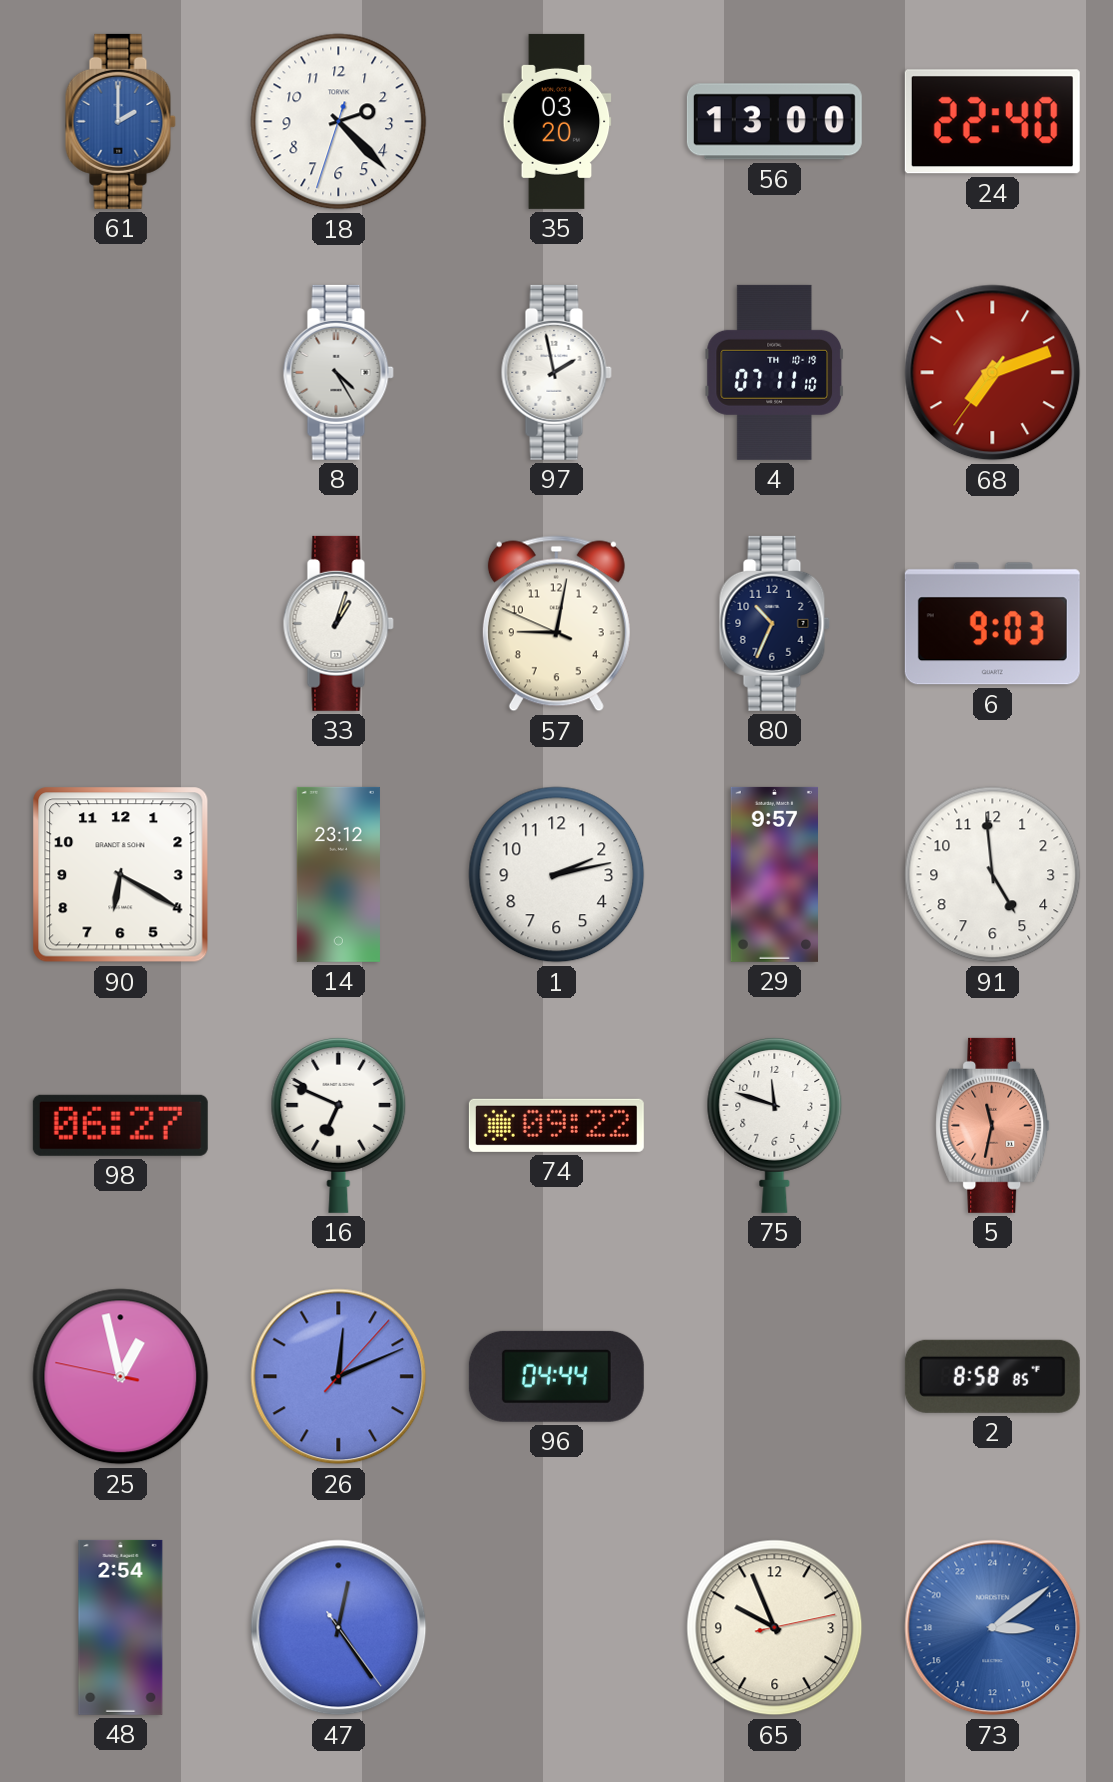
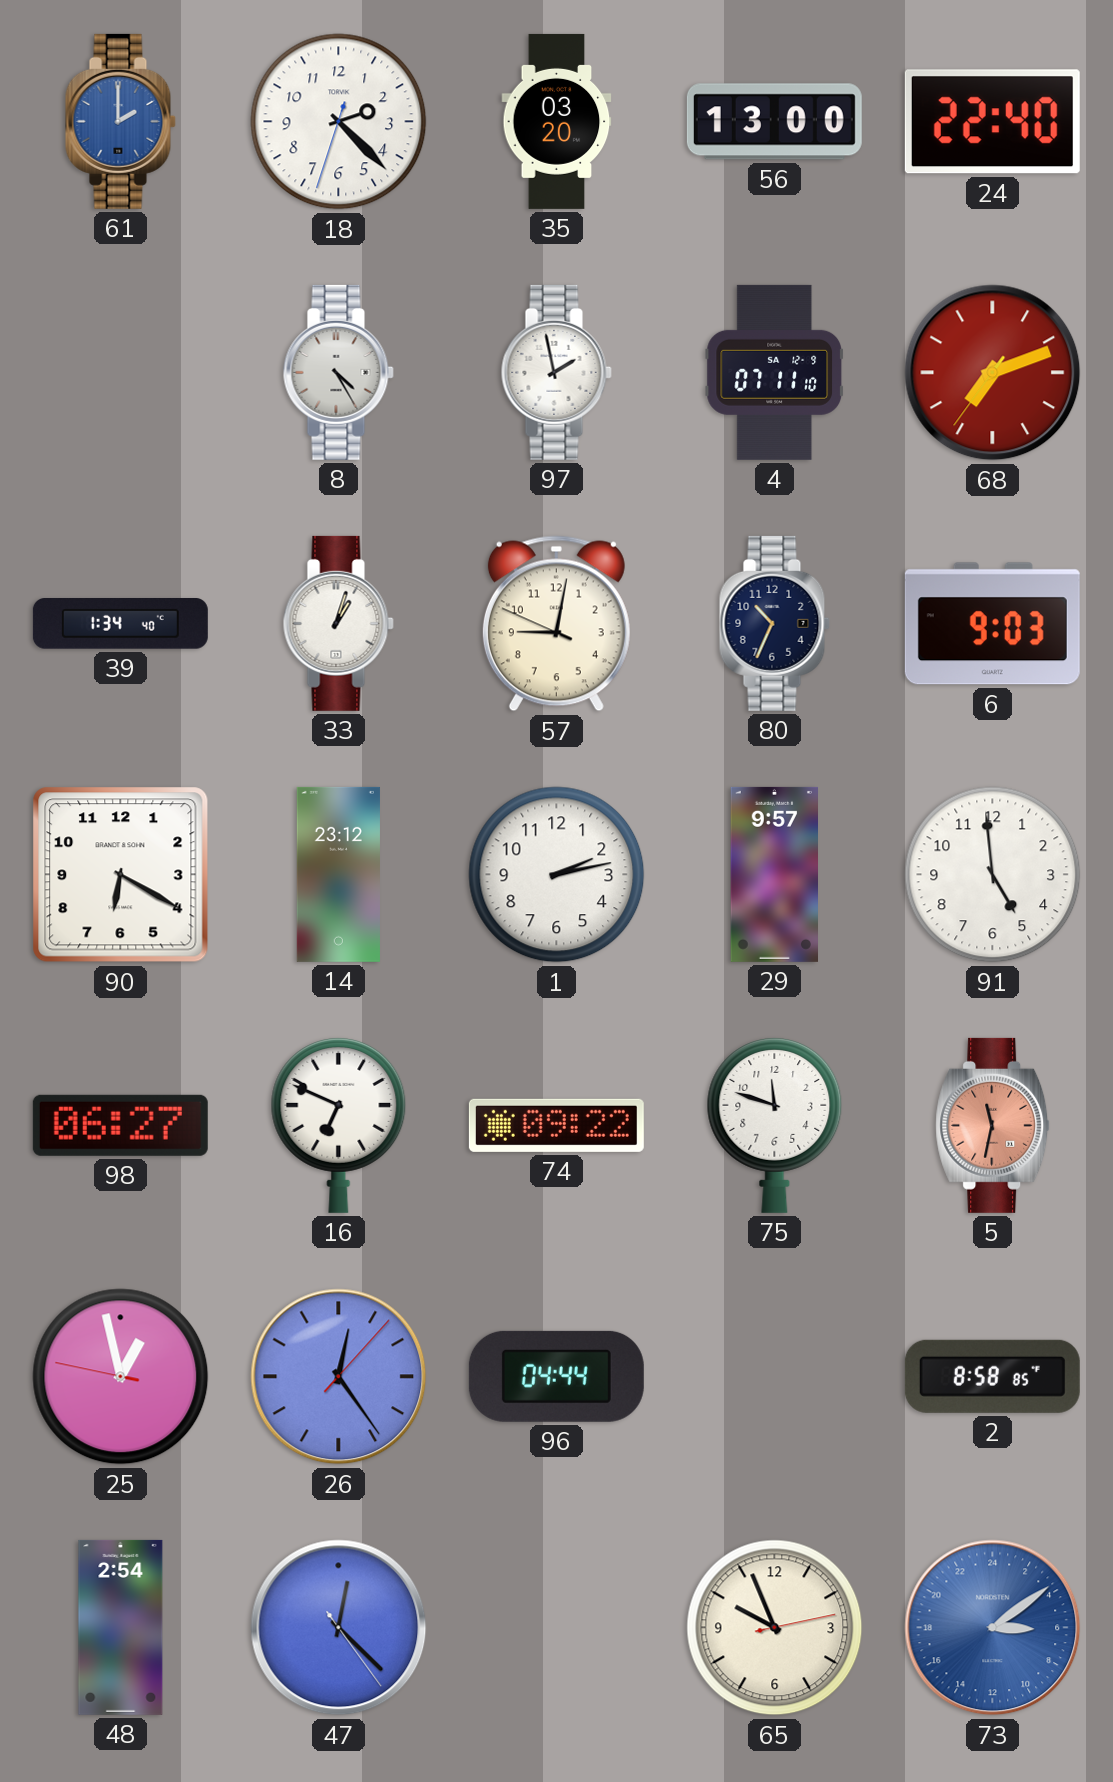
4 date: TH 10-19 -> SA 12-9 (774, 372)
39: none -> 1:34 (120, 624)
26: 12:11 -> 12:24 (339, 1377)
47: 12:24 -> 12:22 (339, 1628)
